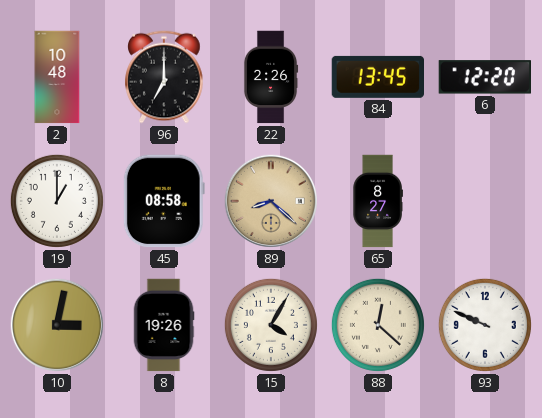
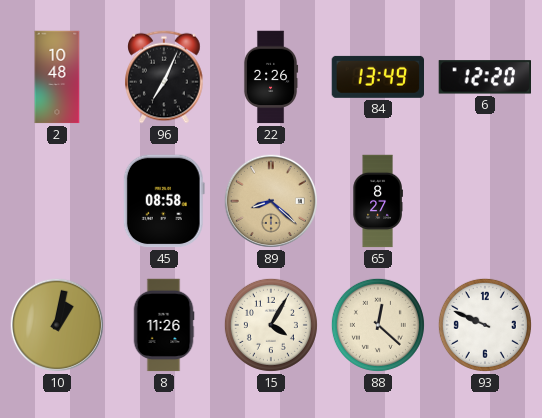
96: 7:00 -> 7:04 (164, 77)
84: 13:45 -> 13:49 (377, 77)
19: 1:00 -> none (57, 201)
10: 3:02 -> 1:02 (57, 325)
8: 19:26 -> 11:26 (164, 325)
